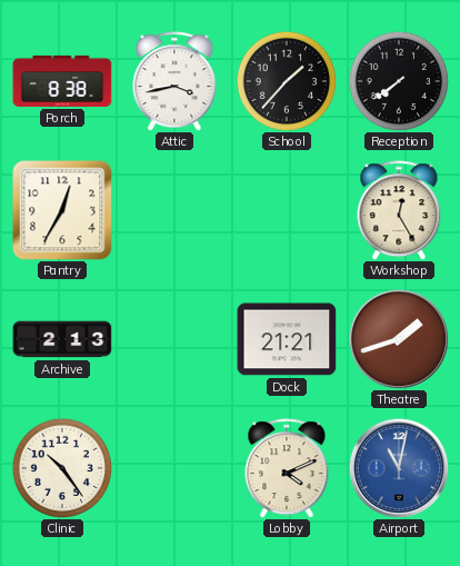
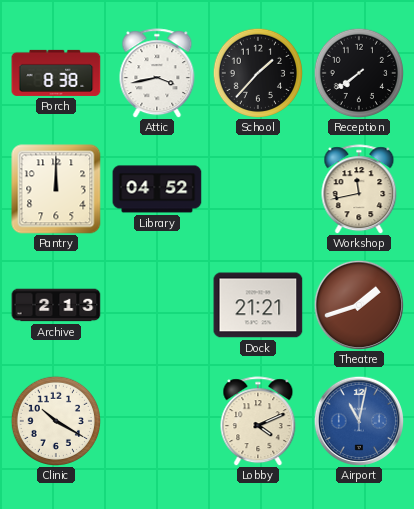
Pantry: 12:35 -> 12:00 (56, 189)
Library: none -> 04:52 (157, 189)
Workshop: 12:25 -> 11:43 (359, 189)
Clinic: 10:24 -> 10:20 (55, 420)
